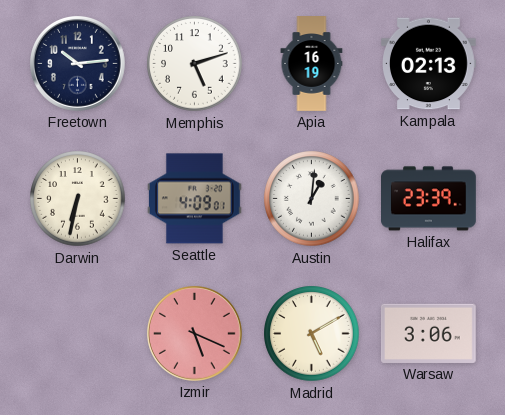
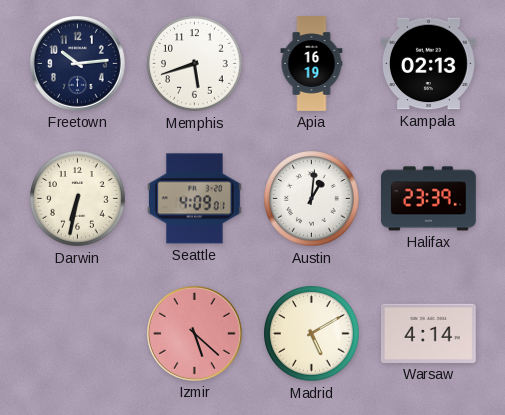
Memphis: 5:12 -> 5:42 (195, 64)
Izmir: 5:19 -> 5:22 (194, 333)
Warsaw: 3:06 -> 4:14 (429, 333)
